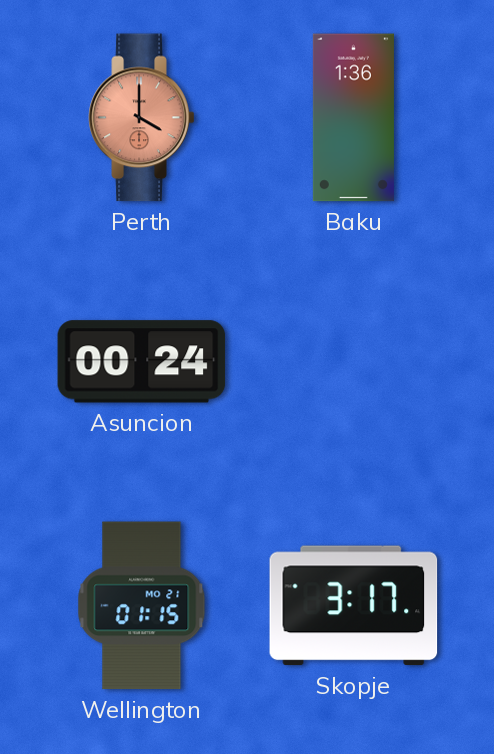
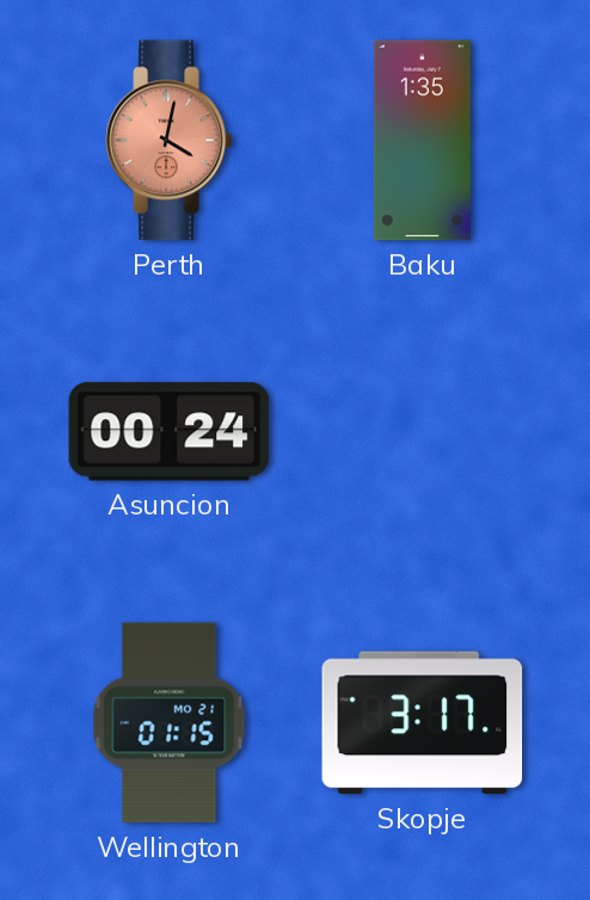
Perth: 4:00 -> 4:02 (170, 141)
Baku: 1:36 -> 1:35 (422, 141)
